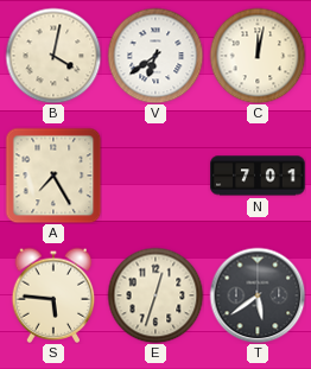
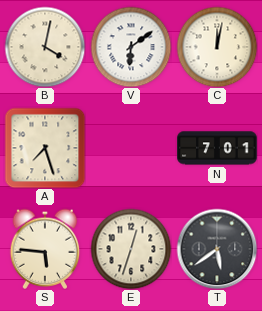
V: 6:39 -> 6:09 (131, 47)
A: 7:25 -> 7:27 (45, 148)
